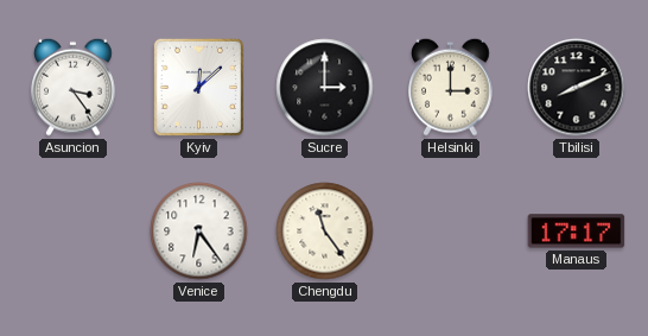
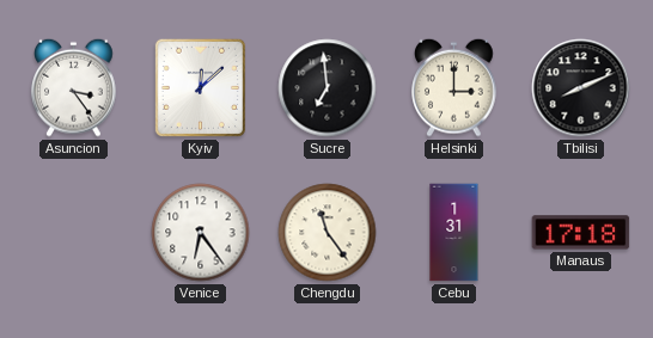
Sucre: 3:00 -> 6:59 (328, 88)
Cebu: none -> 1:31 (454, 233)
Manaus: 17:17 -> 17:18 (581, 233)
